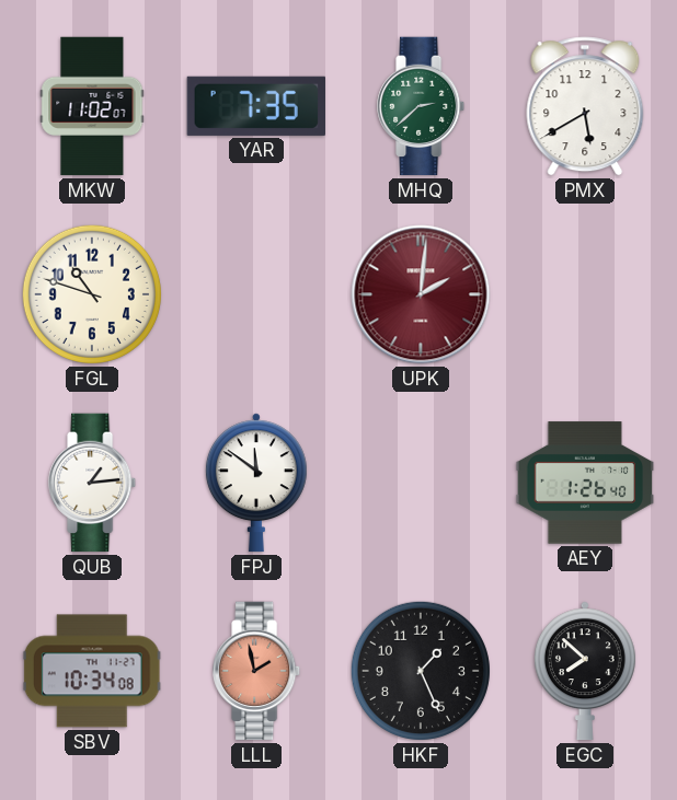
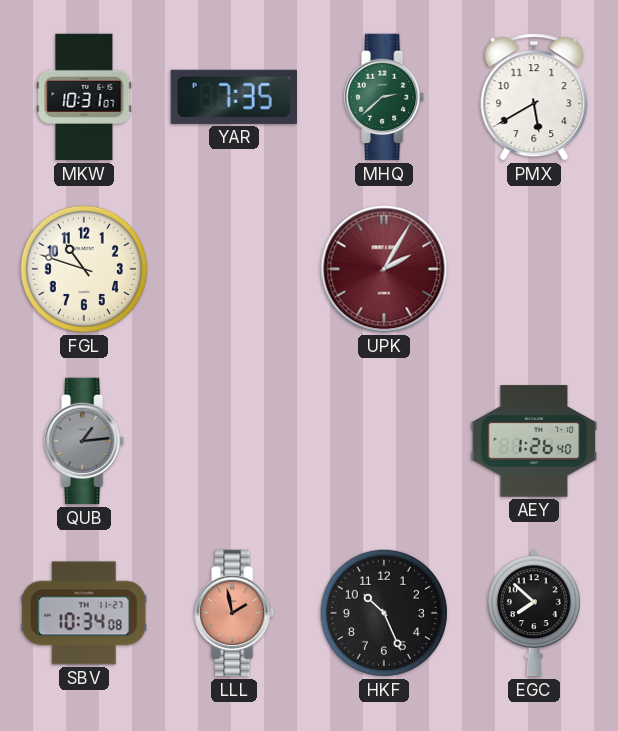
MKW: 11:02 -> 10:31 (84, 97)
UPK: 2:01 -> 2:05 (384, 269)
QUB dial: white -> grey (85, 441)
FPJ: 11:51 -> none (256, 483)
HKF: 1:26 -> 10:26 (384, 613)
